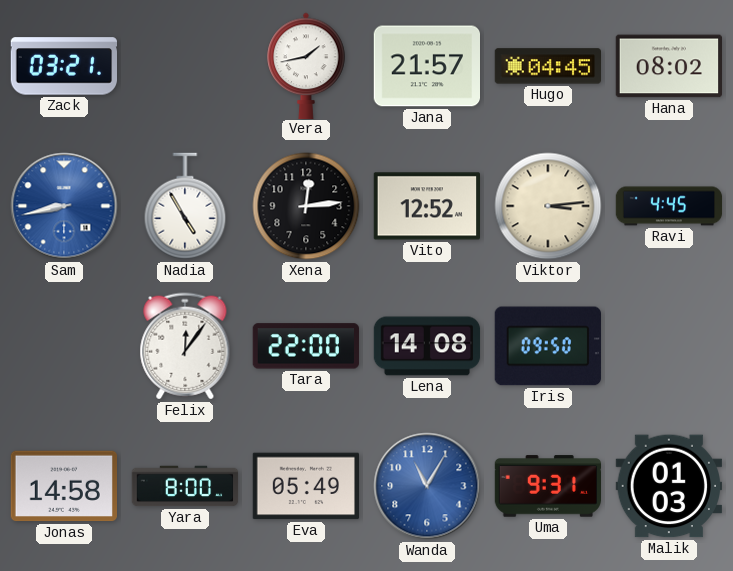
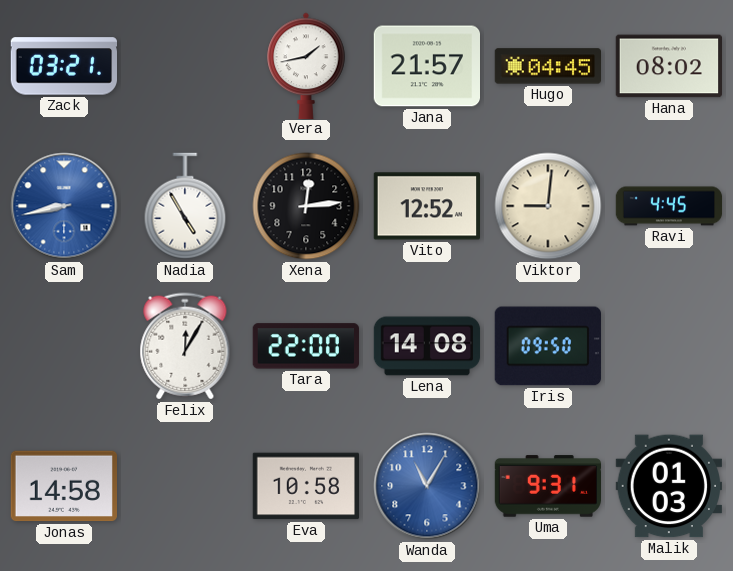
Viktor: 3:14 -> 9:01 (548, 206)
Felix: 12:06 -> 12:05 (185, 346)
Yara: 8:00 -> none (185, 486)
Eva: 05:49 -> 10:58 (305, 486)
